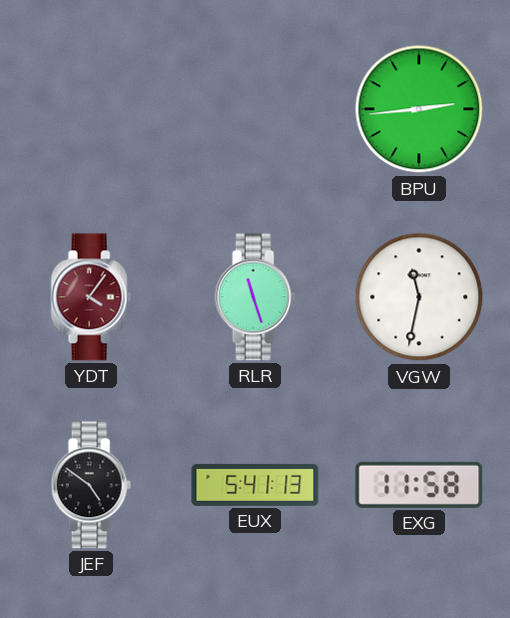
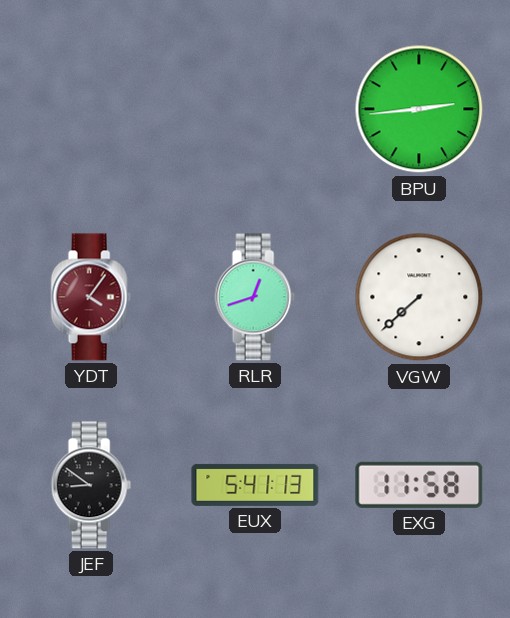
RLR: 11:27 -> 12:42 (255, 297)
VGW: 11:32 -> 7:38 (419, 297)
JEF: 4:51 -> 8:51 (91, 485)
